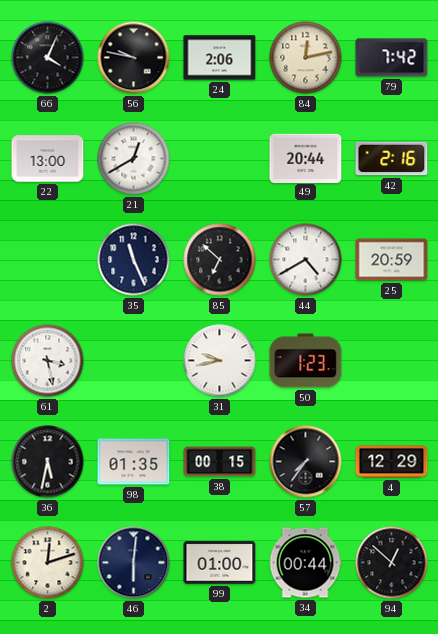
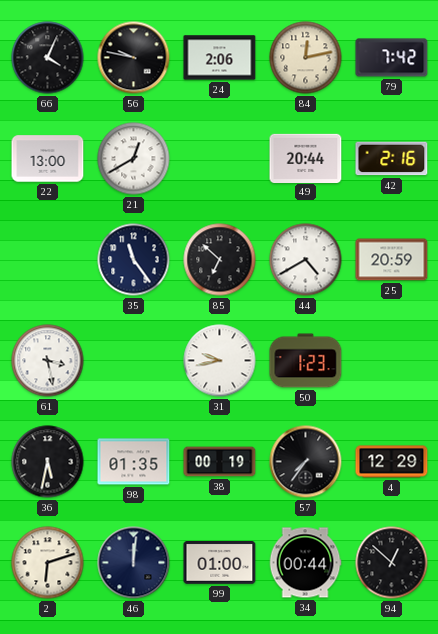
35: 11:26 -> 11:24 (134, 260)
38: 00:15 -> 00:19 (220, 462)
2: 12:12 -> 6:12 (48, 563)
46: 6:01 -> 12:01 (134, 563)
